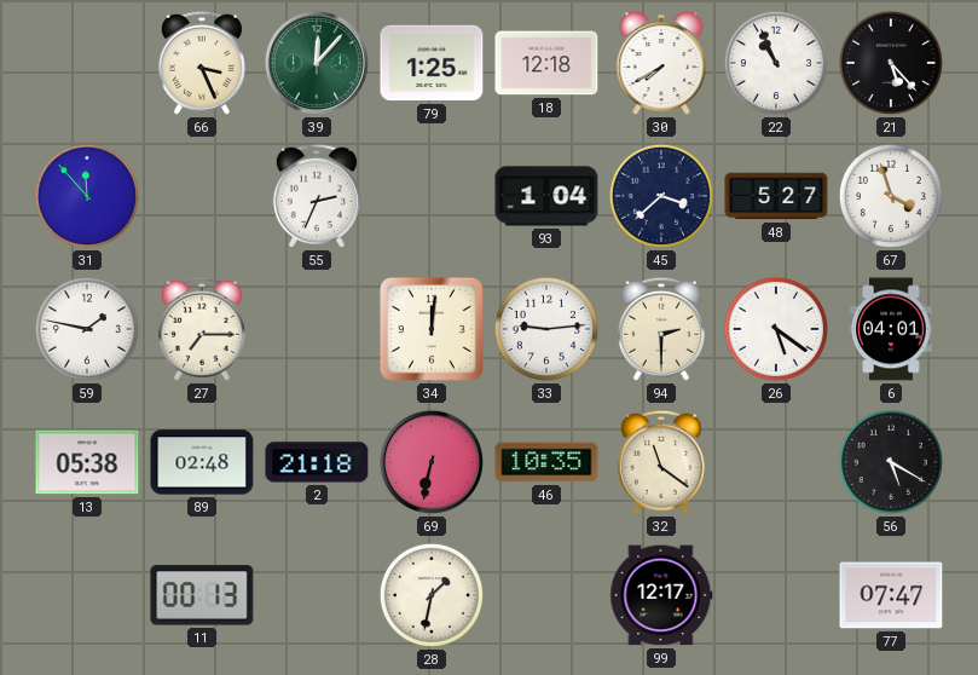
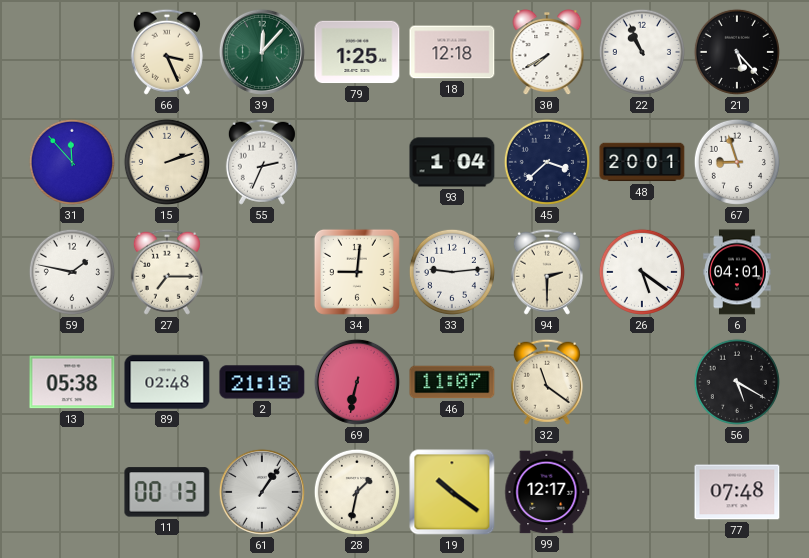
15: none -> 2:12 (167, 162)
48: 5:27 -> 20:01 (642, 162)
67: 3:57 -> 8:57 (737, 162)
34: 12:01 -> 9:01 (357, 272)
46: 10:35 -> 11:07 (452, 382)
61: none -> 1:06 (262, 492)
19: none -> 10:21 (452, 492)
77: 07:47 -> 07:48 (737, 492)
